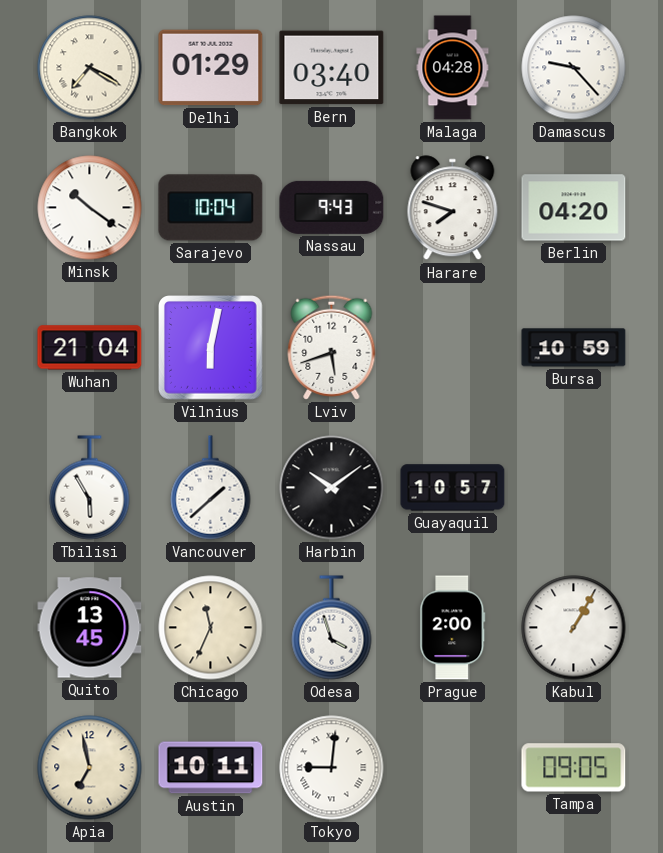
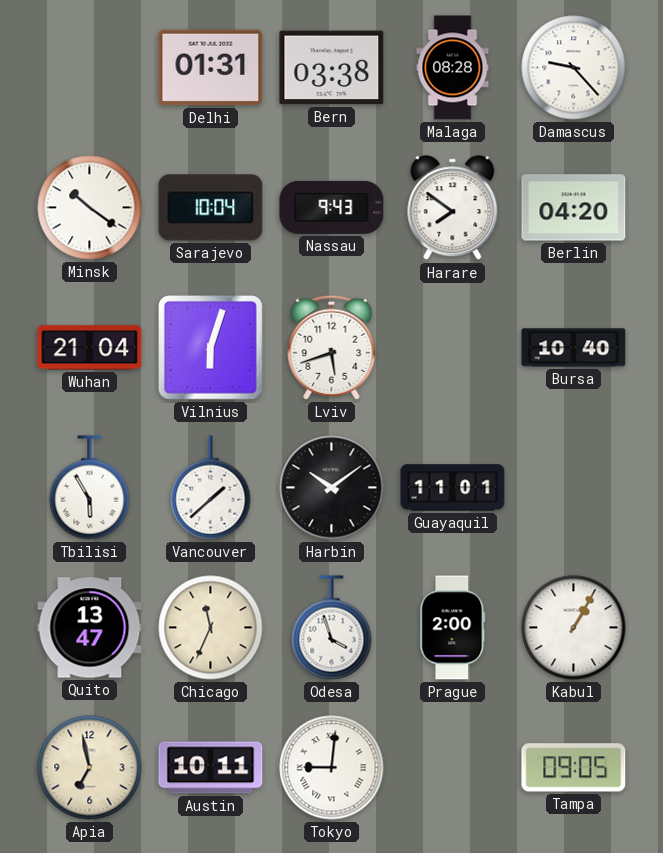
Bangkok: 7:20 -> none (90, 68)
Delhi: 01:29 -> 01:31 (211, 68)
Bern: 03:40 -> 03:38 (332, 68)
Malaga: 04:28 -> 08:28 (453, 68)
Harare: 7:48 -> 7:51 (453, 208)
Vilnius: 6:02 -> 6:03 (211, 348)
Bursa: 10:59 -> 10:40 (574, 348)
Guayaquil: 10:57 -> 11:01 (453, 488)
Quito: 13:45 -> 13:47 (90, 628)
